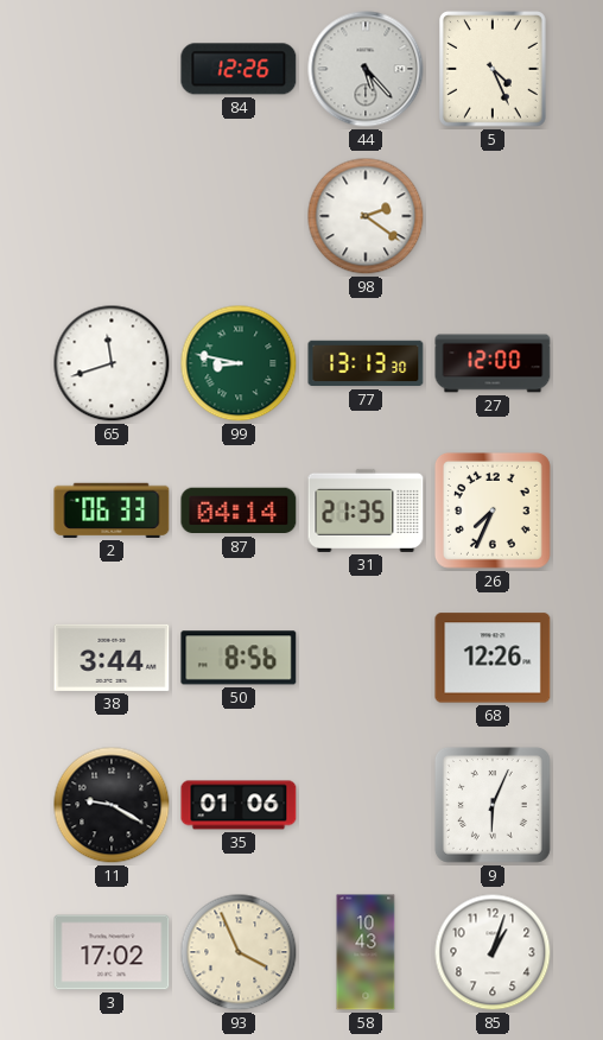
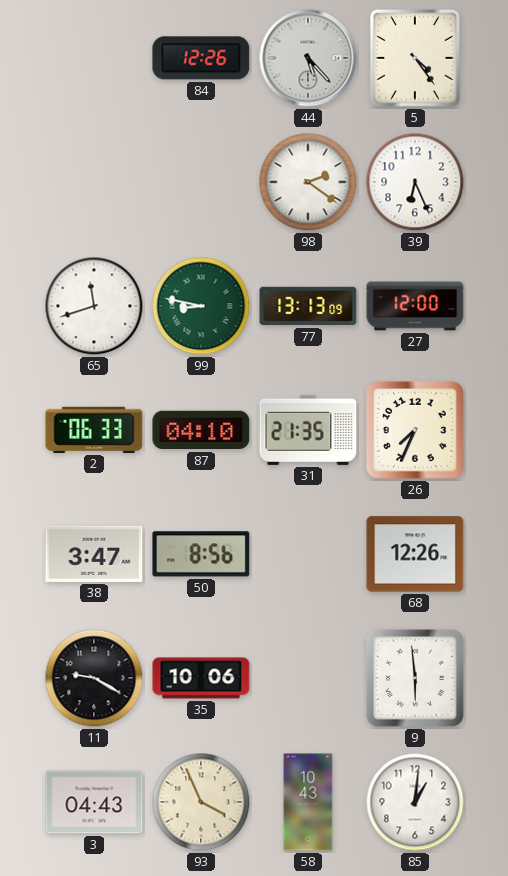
5: 4:26 -> 4:24 (416, 59)
39: none -> 6:26 (415, 182)
77: 13:13:30 -> 13:13:09 (308, 306)
87: 04:14 -> 04:10 (201, 430)
38: 3:44 -> 3:47 (94, 554)
35: 01:06 -> 10:06 (201, 678)
9: 6:04 -> 5:59 (415, 678)
3: 17:02 -> 04:43 (94, 802)
85: 1:03 -> 1:01 (415, 802)
